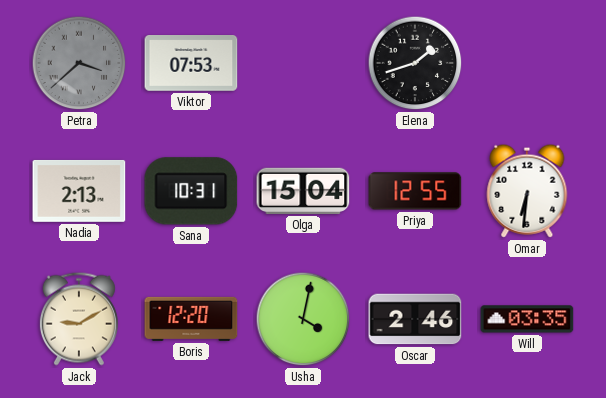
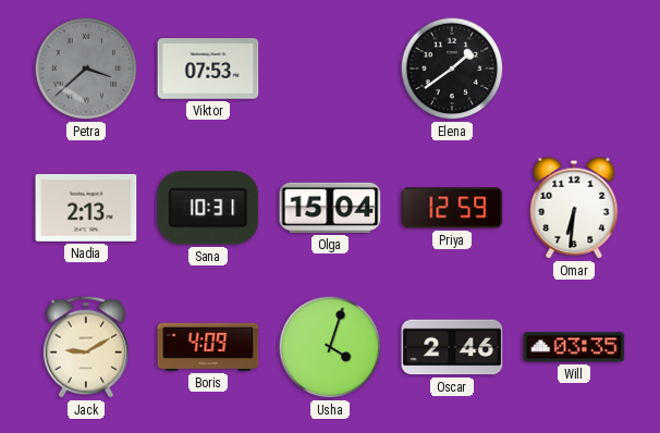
Elena: 1:42 -> 1:39 (452, 69)
Priya: 12:55 -> 12:59 (452, 208)
Boris: 12:20 -> 4:09 (208, 347)
Usha: 4:02 -> 4:03 (330, 347)
